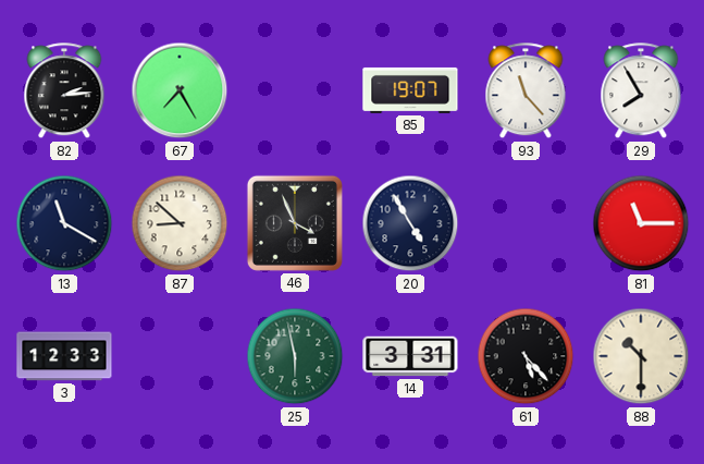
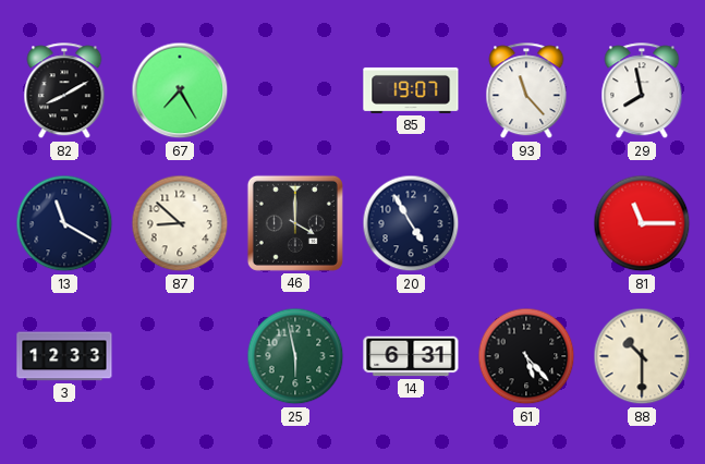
82: 2:14 -> 8:10 (64, 91)
29: 7:55 -> 7:58 (642, 91)
46: 3:56 -> 4:00 (295, 223)
14: 3:31 -> 6:31 (411, 356)
